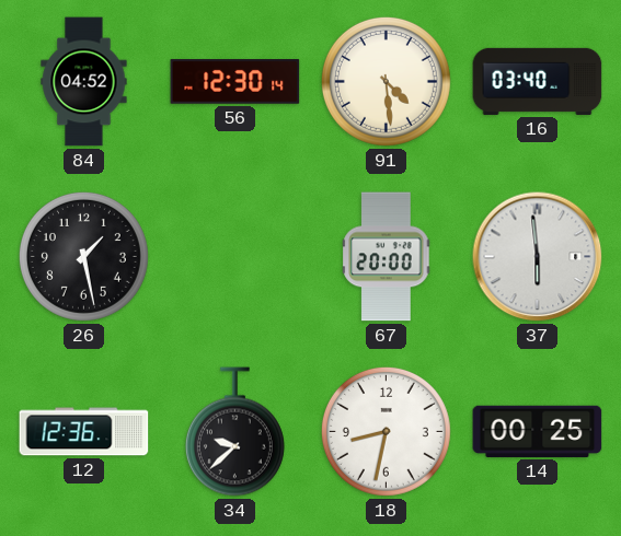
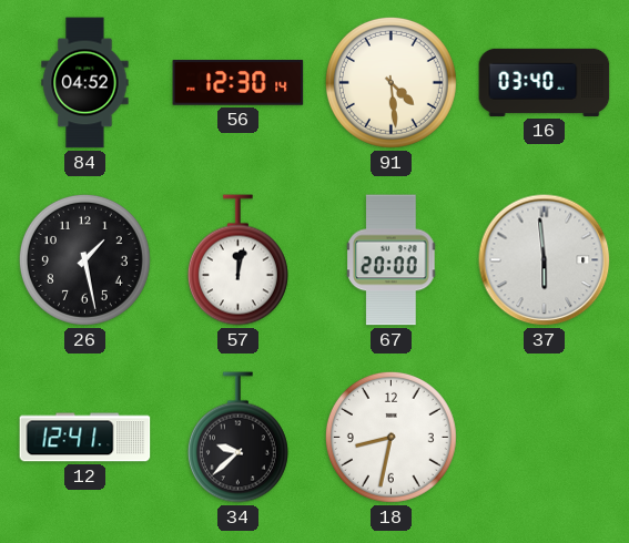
57: none -> 12:02 (237, 260)
12: 12:36 -> 12:41 (85, 438)
14: 00:25 -> none (538, 431)
